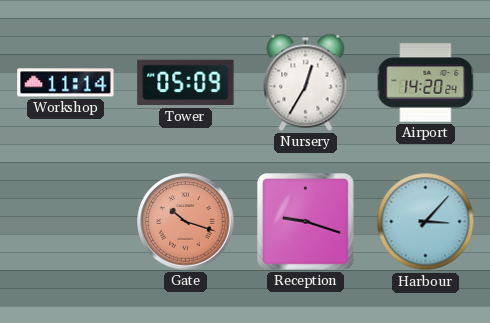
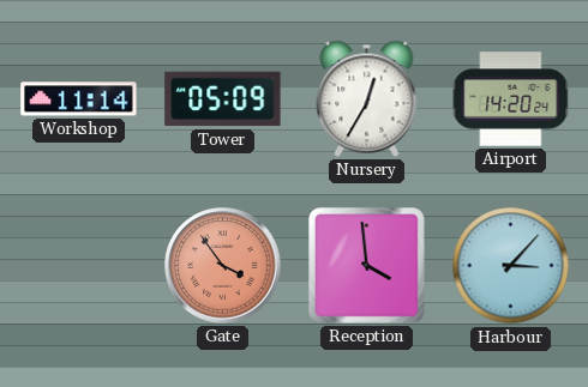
Gate: 10:18 -> 3:54 (223, 266)
Reception: 9:18 -> 3:59 (367, 266)
